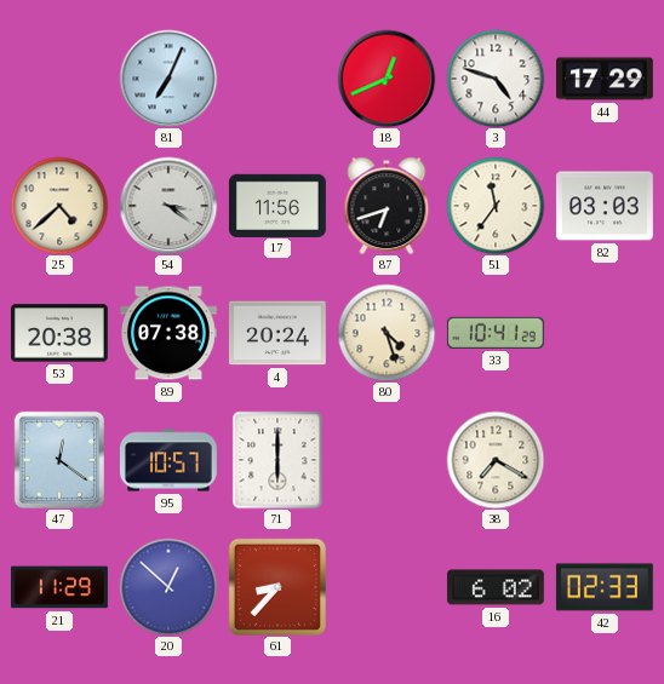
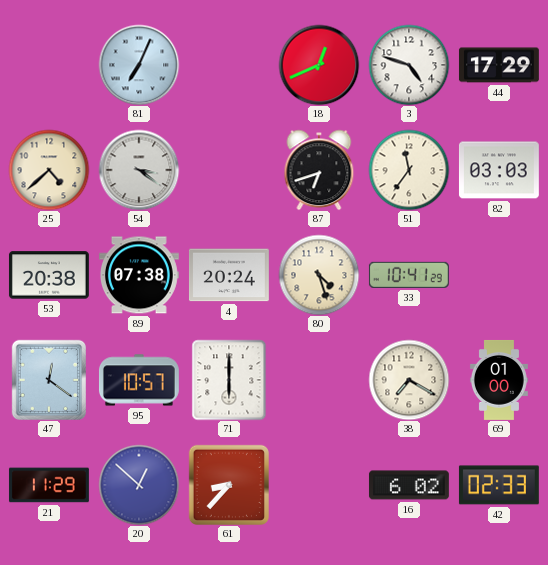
17: 11:56 -> none (277, 205)
69: none -> 01:00 (499, 380)
